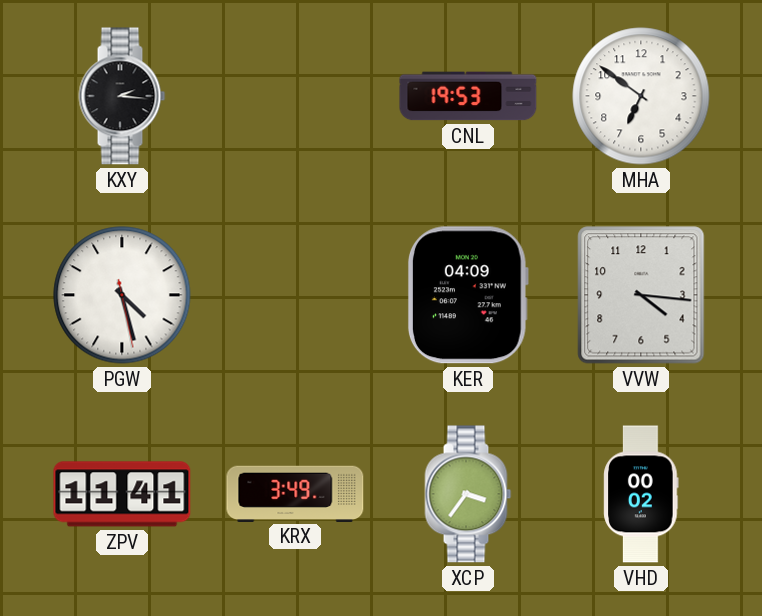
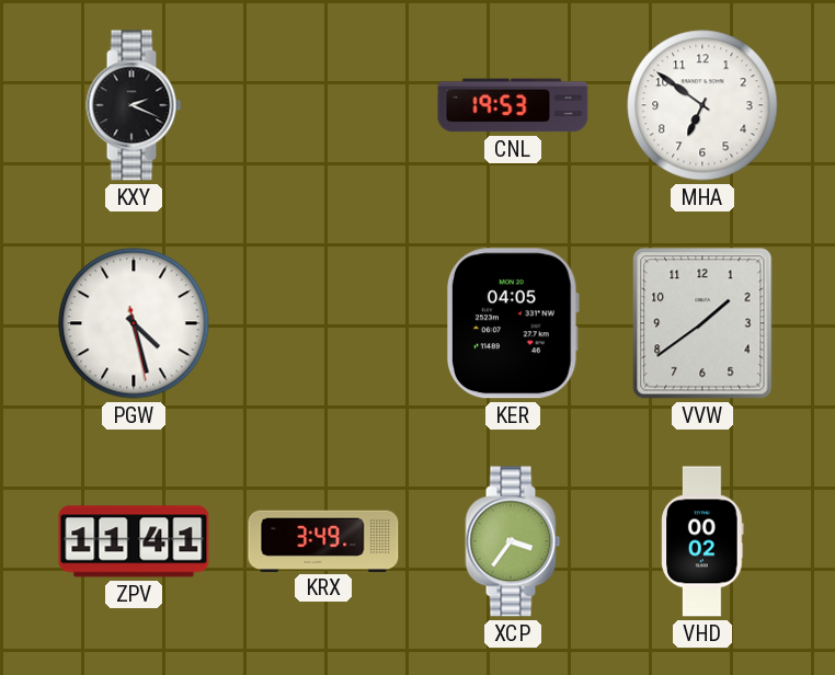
KXY: 2:16 -> 2:19 (134, 105)
KER: 04:09 -> 04:05 (513, 323)
VVW: 4:16 -> 1:39 (702, 323)
